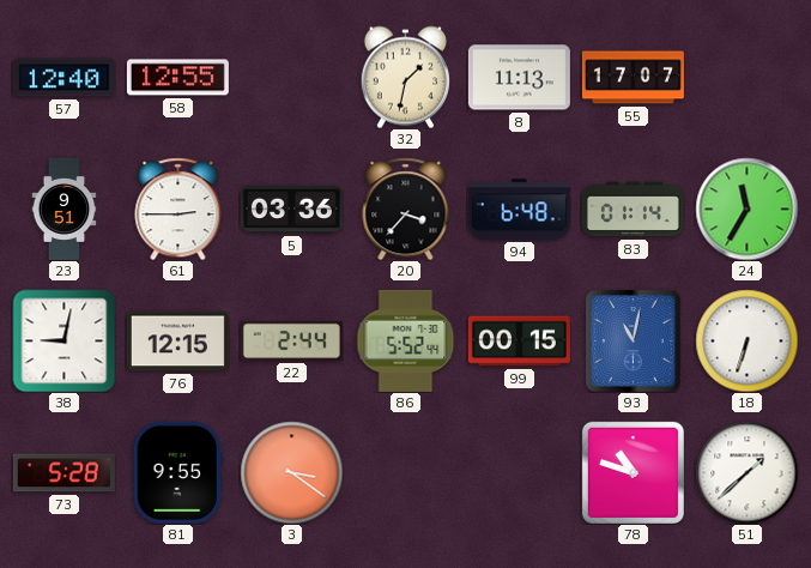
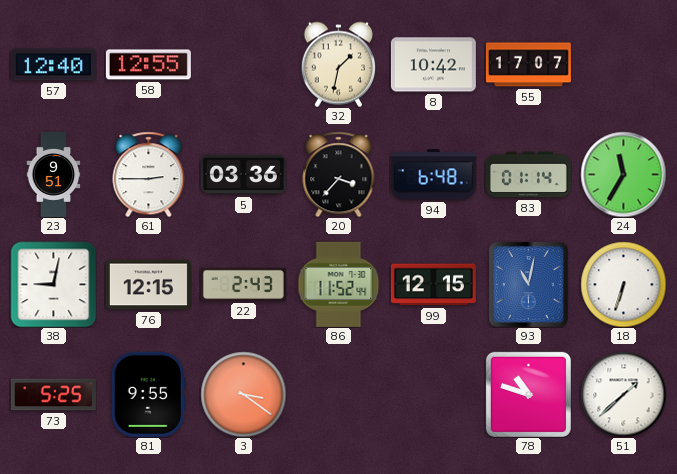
8: 11:13 -> 10:42 (433, 65)
22: 2:44 -> 2:43 (243, 284)
86: 5:52 -> 11:52 (339, 284)
99: 00:15 -> 12:15 (433, 285)
73: 5:28 -> 5:25 (53, 395)
